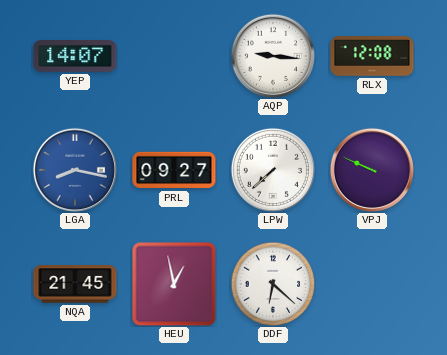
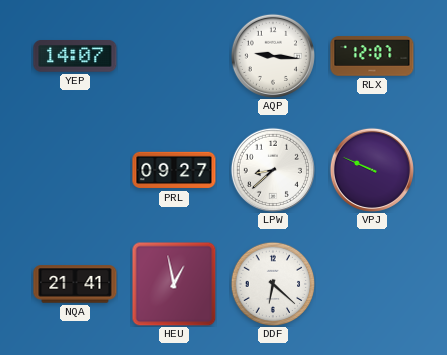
RLX: 12:08 -> 12:07 (372, 56)
LGA: 8:17 -> none (75, 170)
LPW: 7:38 -> 8:38 (273, 170)
NQA: 21:45 -> 21:41 (75, 284)
